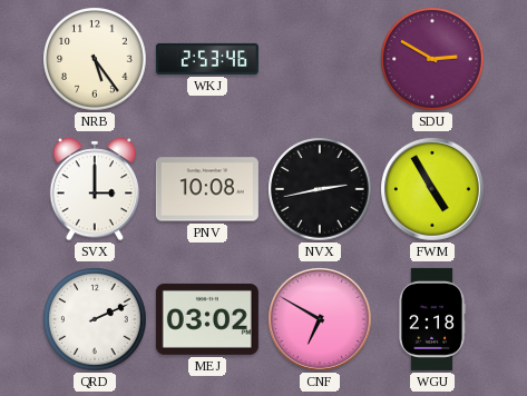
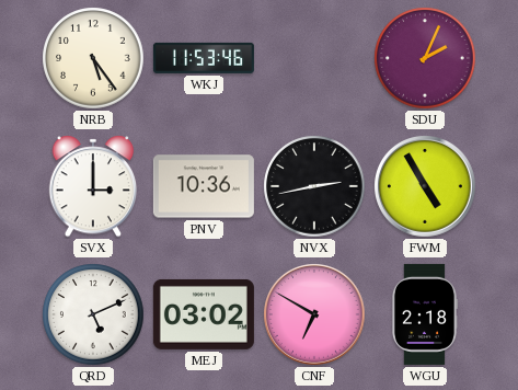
WKJ: 2:53 -> 11:53 (204, 58)
SDU: 2:50 -> 2:04 (425, 58)
PNV: 10:08 -> 10:36 (204, 186)
QRD: 2:11 -> 5:11 (93, 314)
